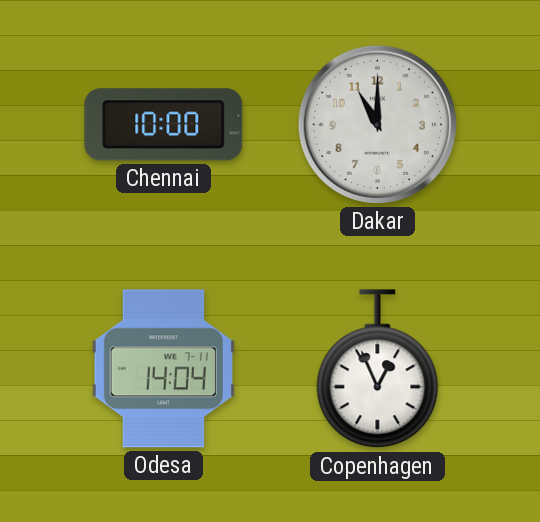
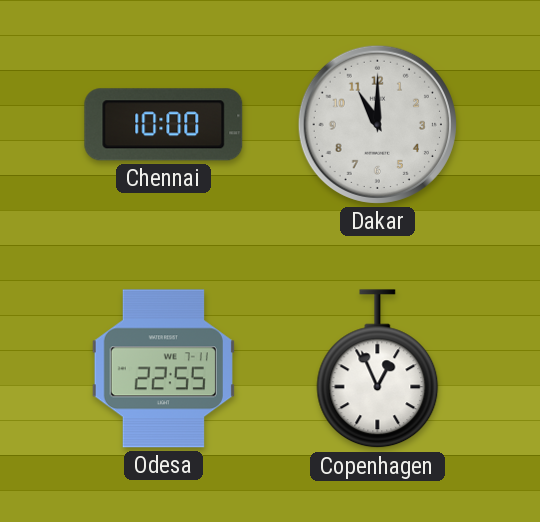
Odesa: 14:04 -> 22:55 (163, 369)
